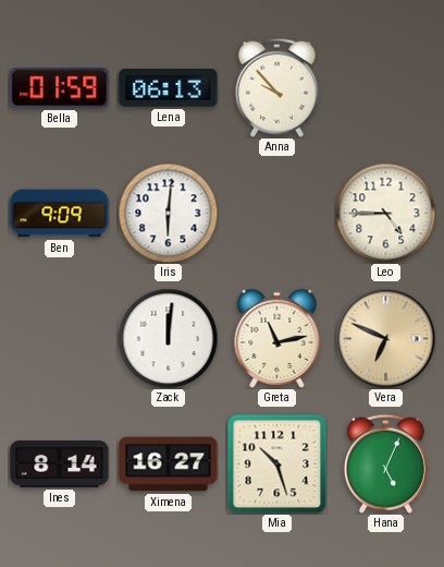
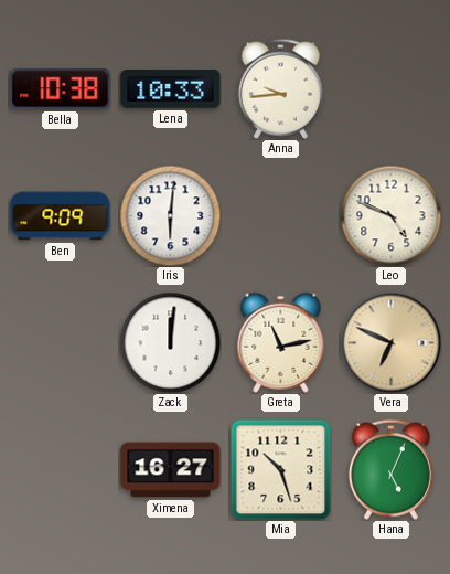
Bella: 01:59 -> 10:38 (61, 89)
Lena: 06:13 -> 10:33 (171, 89)
Anna: 9:53 -> 9:44 (280, 88)
Leo: 4:45 -> 4:49 (390, 215)
Ines: 8:14 -> none (60, 463)
